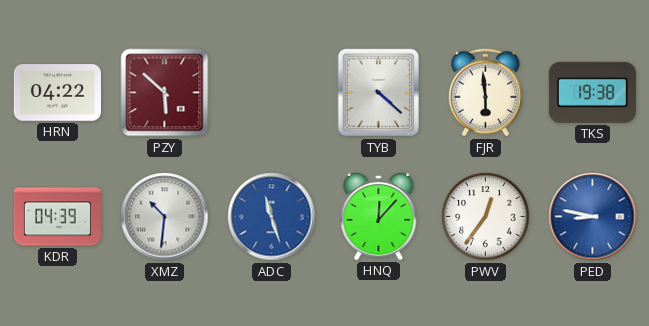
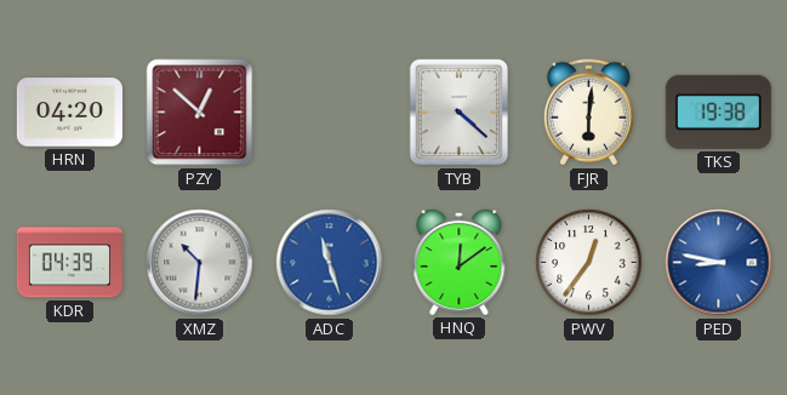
HRN: 04:22 -> 04:20 (69, 113)
PZY: 5:52 -> 12:52 (200, 113)
FJR: 5:59 -> 6:01 (588, 113)
HNQ: 12:07 -> 12:09 (460, 262)
